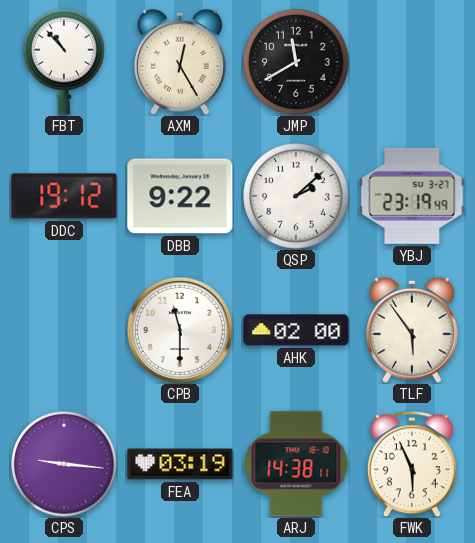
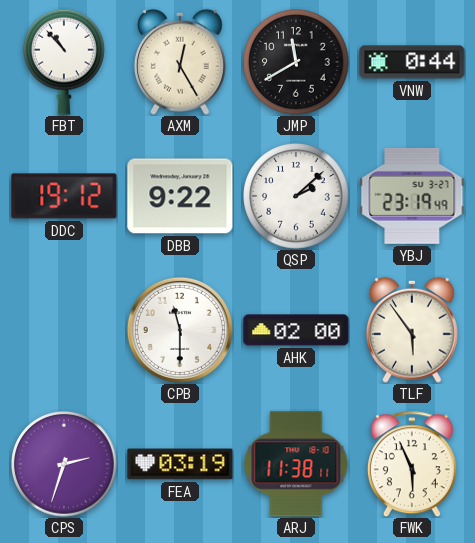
VNW: none -> 0:44 (412, 62)
CPS: 9:16 -> 2:33 (64, 464)
ARJ: 14:38 -> 11:38 (296, 464)
